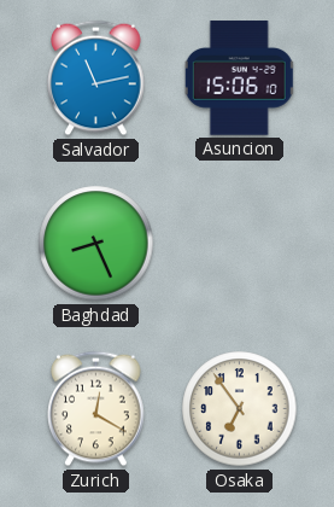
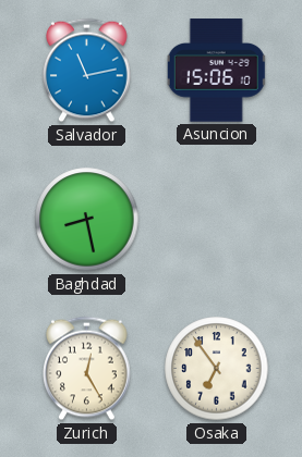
Baghdad: 8:26 -> 8:28 (87, 220)
Zurich: 12:20 -> 12:25 (87, 369)
